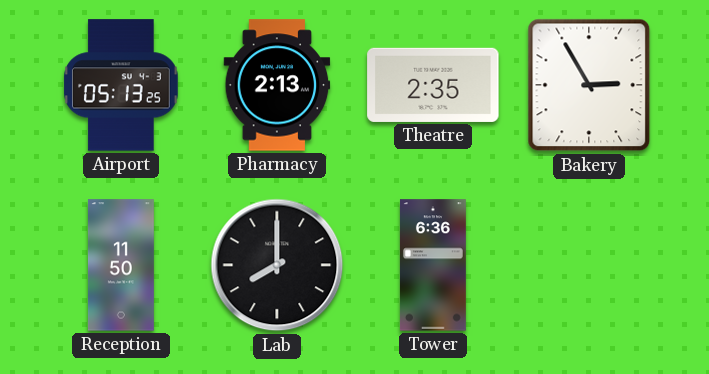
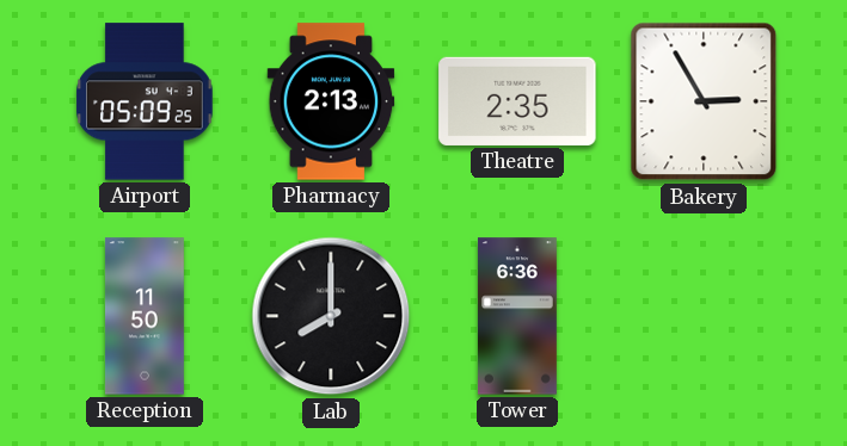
Airport: 05:13 -> 05:09 (145, 101)
